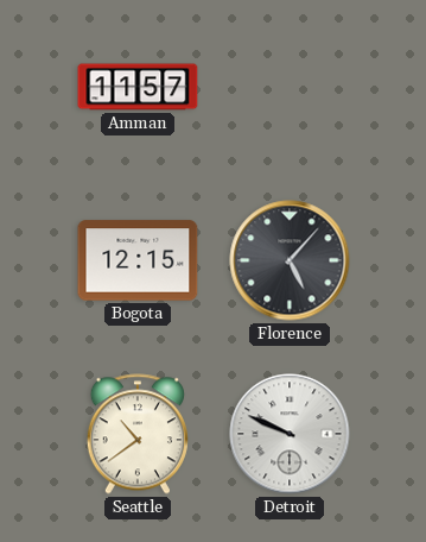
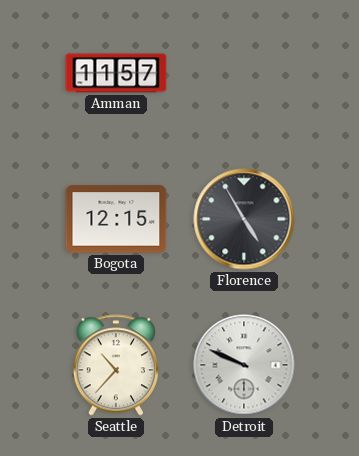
Florence: 5:07 -> 4:55 (244, 219)
Seattle: 10:39 -> 10:37 (116, 365)
